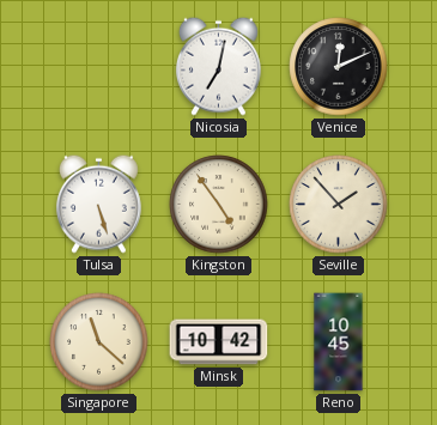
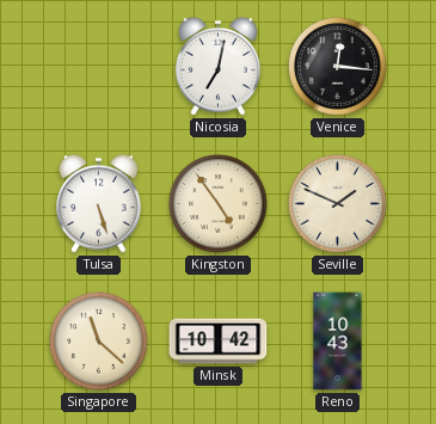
Venice: 12:11 -> 12:16 (338, 67)
Seville: 1:53 -> 1:49 (338, 204)
Reno: 10:45 -> 10:43 (338, 342)
